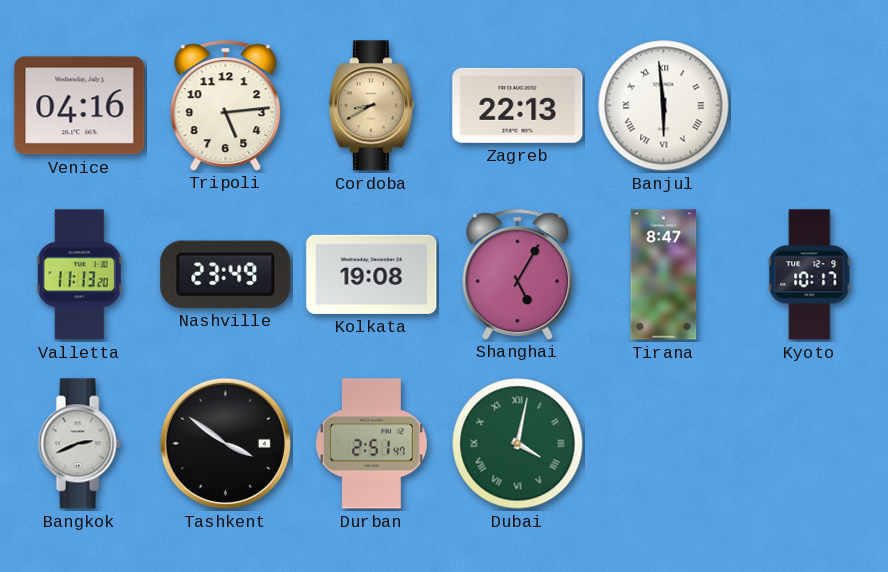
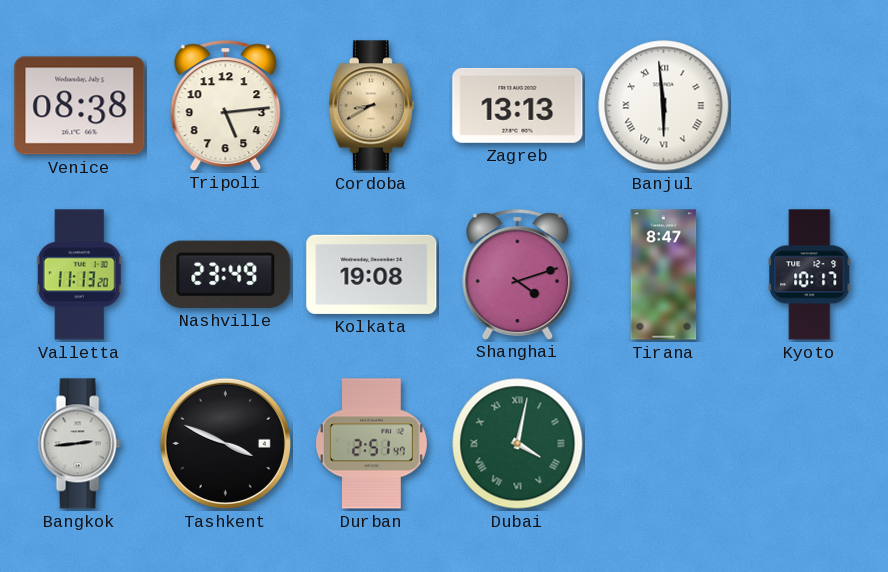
Venice: 04:16 -> 08:38 (80, 106)
Zagreb: 22:13 -> 13:13 (518, 105)
Shanghai: 5:05 -> 4:12 (518, 274)
Bangkok: 2:41 -> 2:44 (79, 444)
Tashkent: 3:51 -> 3:49 (225, 443)
